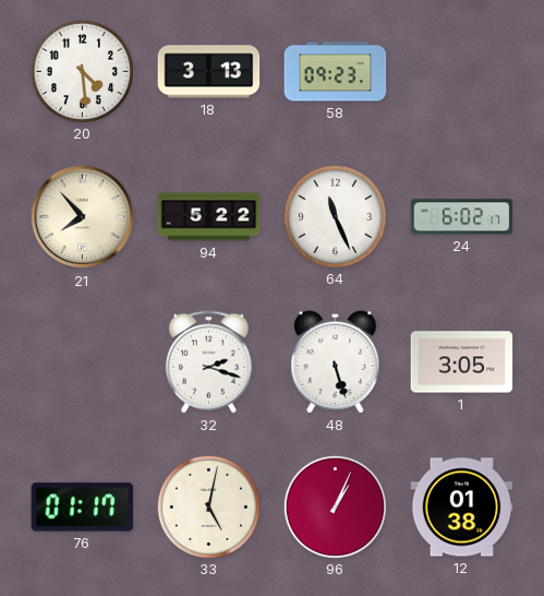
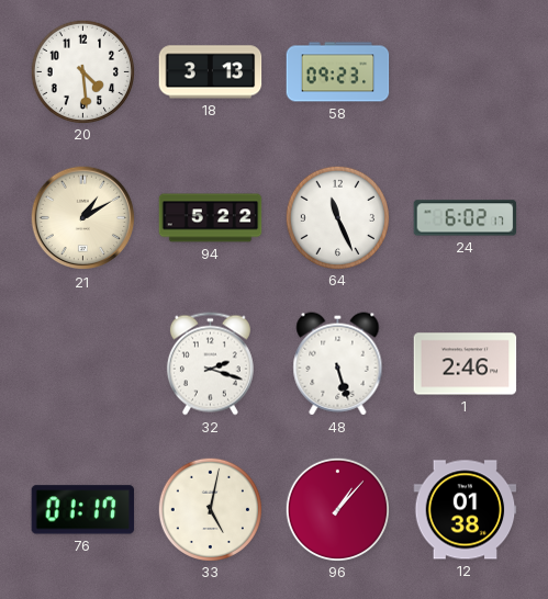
21: 7:53 -> 1:10 (83, 218)
1: 3:05 -> 2:46 (466, 364)
96: 1:04 -> 1:07 (337, 509)
